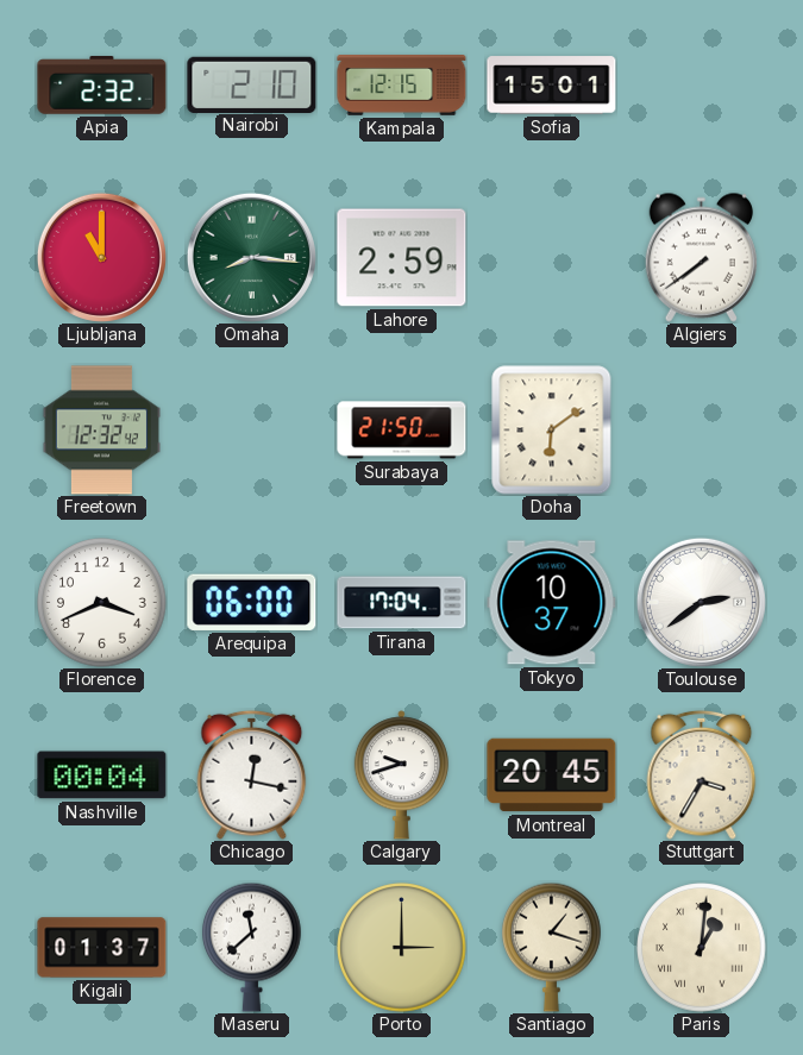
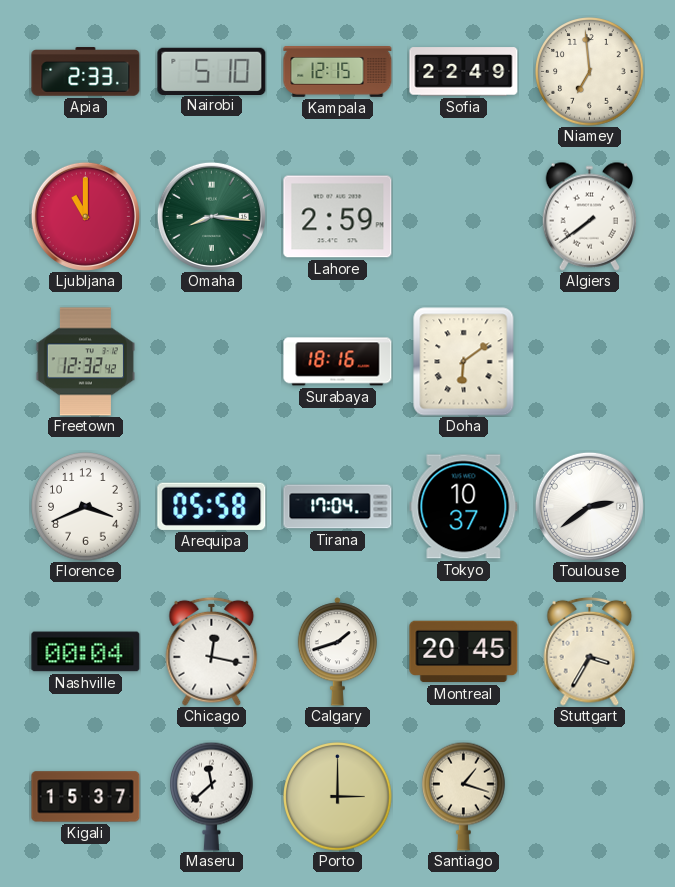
Apia: 2:32 -> 2:33 (86, 72)
Nairobi: 2:10 -> 5:10 (212, 71)
Sofia: 15:01 -> 22:49 (464, 72)
Niamey: none -> 6:59 (590, 72)
Surabaya: 21:50 -> 18:16 (338, 362)
Arequipa: 06:00 -> 05:58 (212, 506)
Calgary: 9:42 -> 1:42 (337, 652)
Kigali: 01:37 -> 15:37 (86, 797)
Paris: 1:01 -> none (702, 948)
